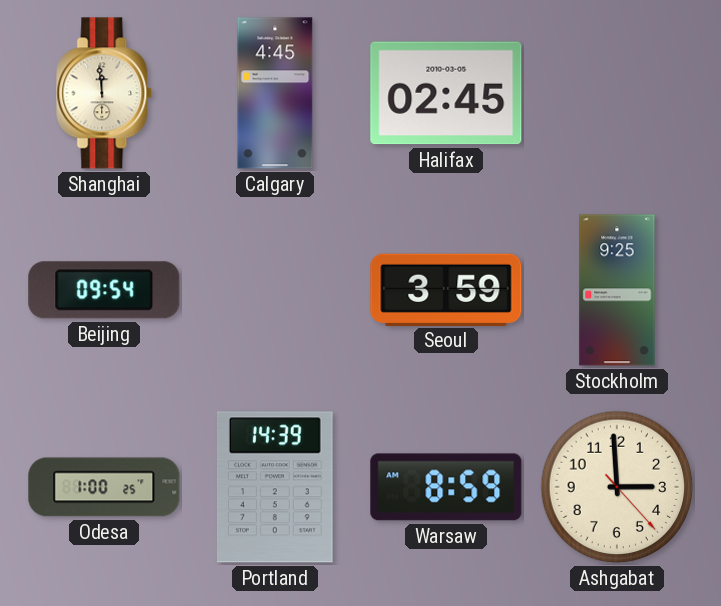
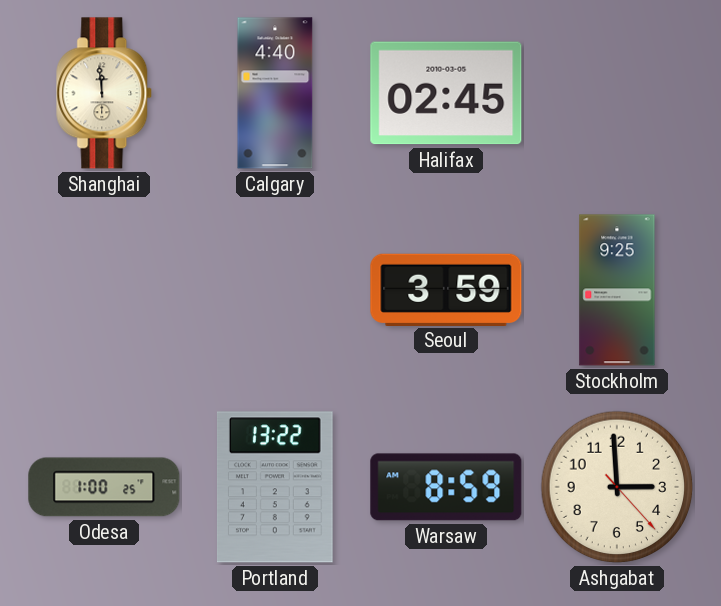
Calgary: 4:45 -> 4:40 (275, 93)
Beijing: 09:54 -> none (104, 290)
Portland: 14:39 -> 13:22 (275, 487)
